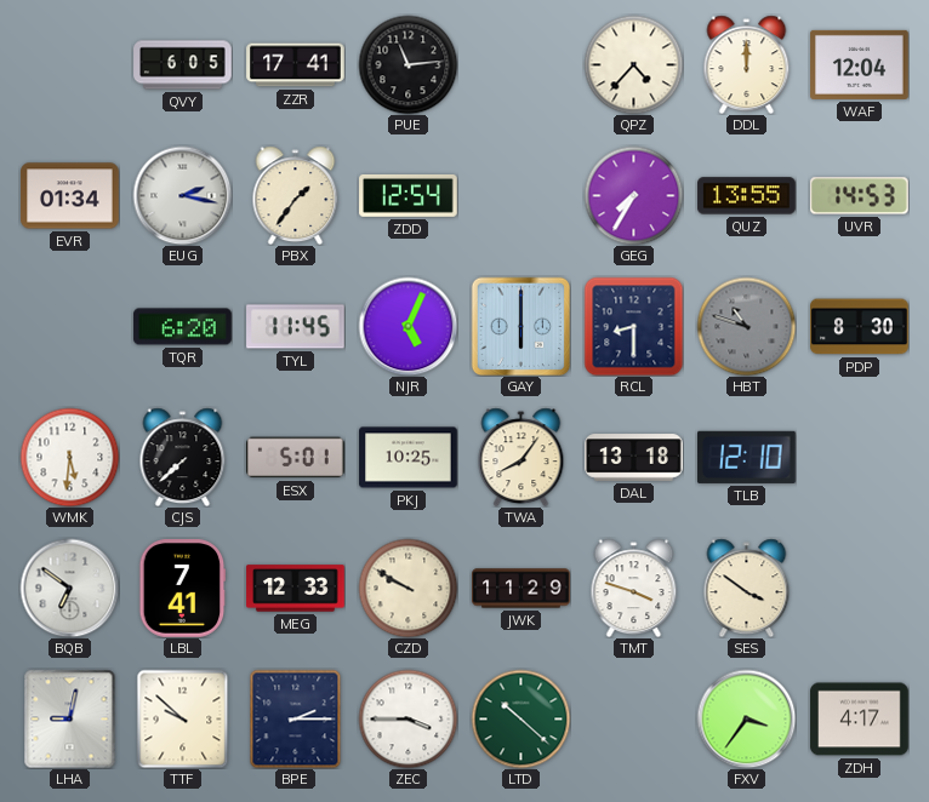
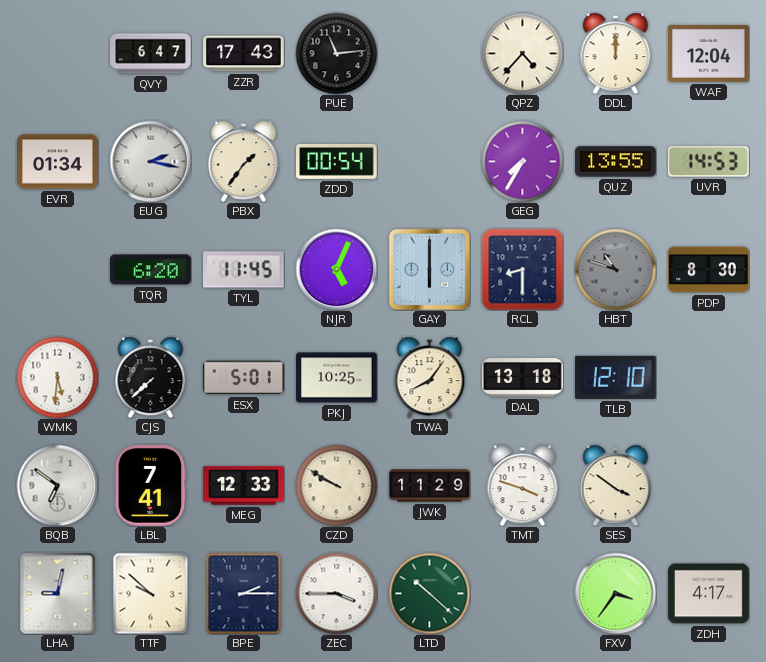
QVY: 6:05 -> 6:47 (151, 54)
ZZR: 17:41 -> 17:43 (244, 54)
ZDD: 12:54 -> 00:54 (337, 161)
